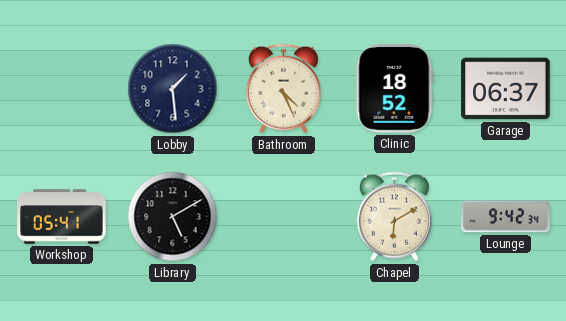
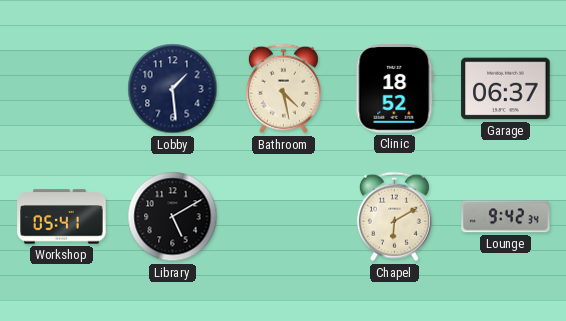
Bathroom: 4:26 -> 4:28 (283, 89)
